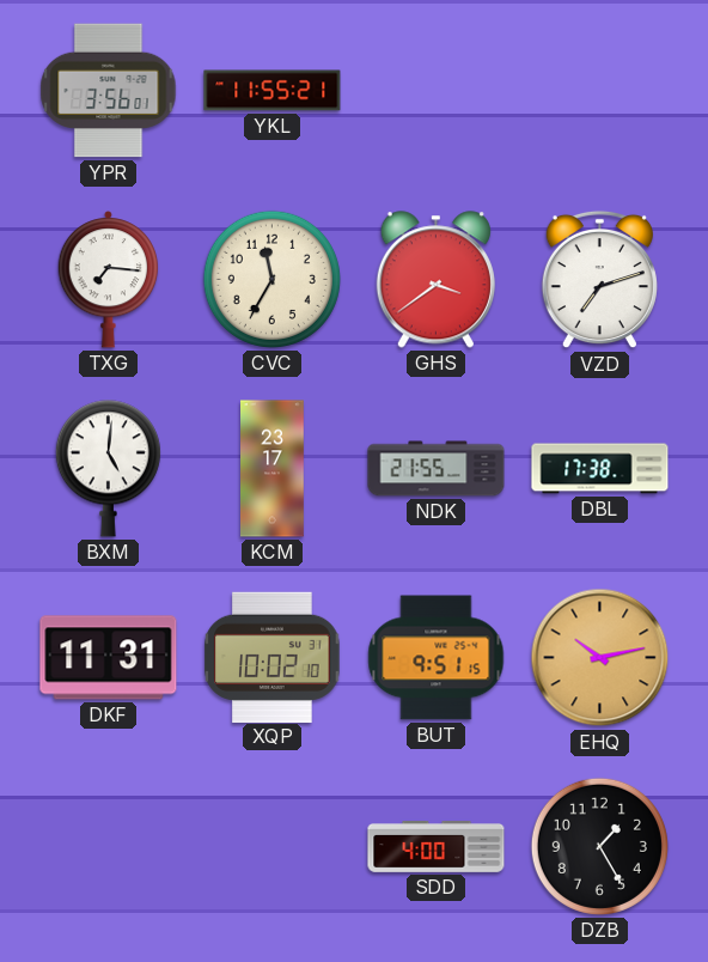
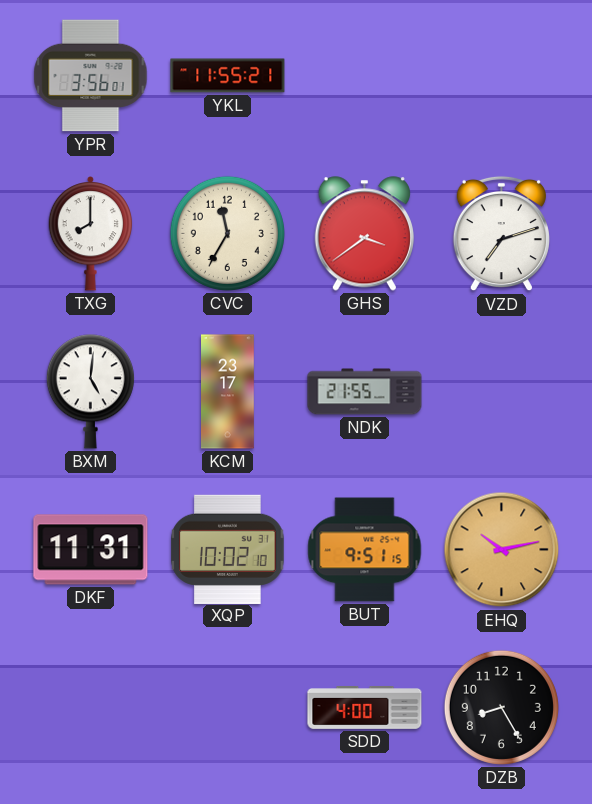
TXG: 7:16 -> 8:00 (91, 234)
DBL: 17:38 -> none (600, 469)
DZB: 1:25 -> 8:25 (501, 707)
